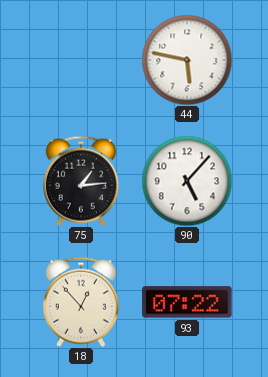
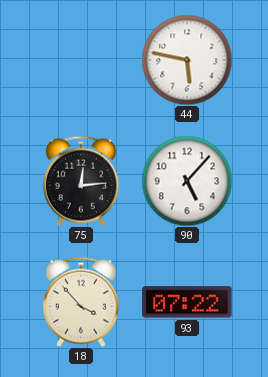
75: 1:14 -> 12:14 (81, 181)
18: 12:53 -> 3:53 (81, 302)
